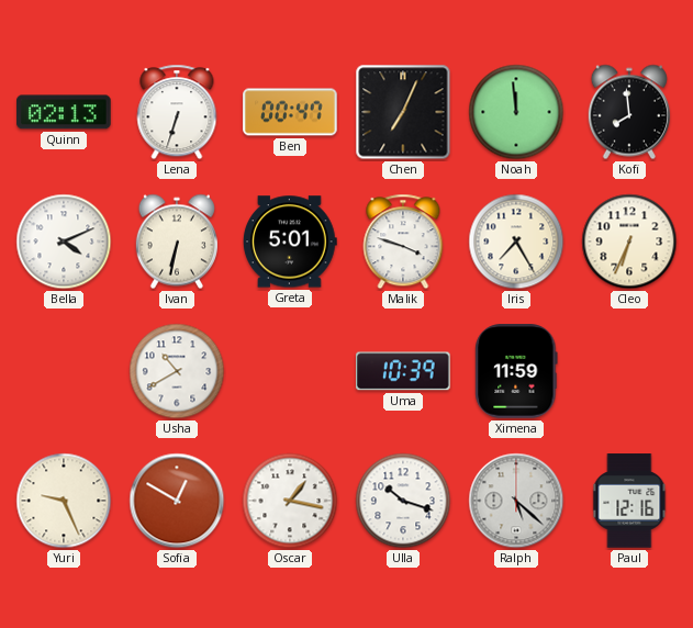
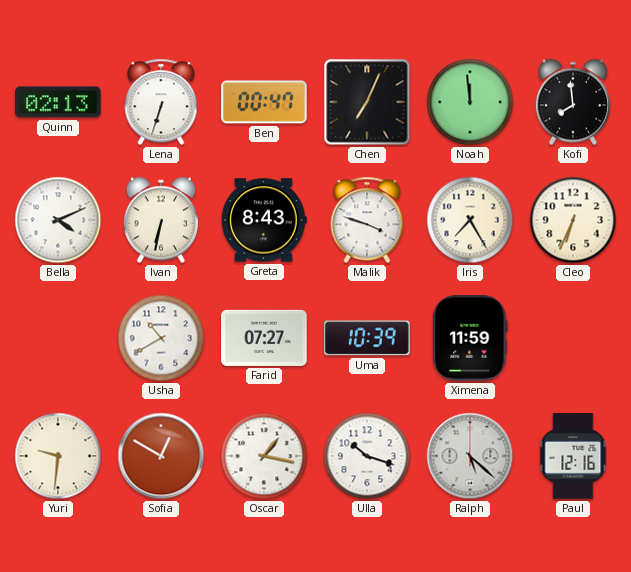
Greta: 5:01 -> 8:43 (264, 220)
Farid: none -> 07:27 (264, 338)
Yuri: 9:26 -> 9:31 (58, 456)
